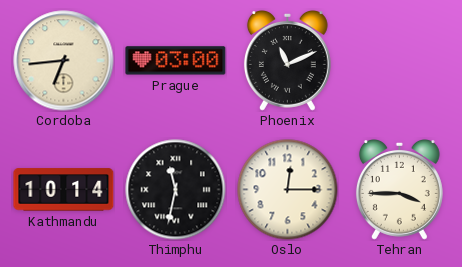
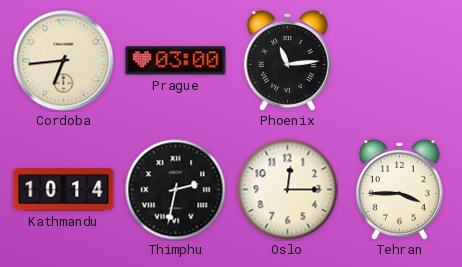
Phoenix: 11:11 -> 11:14 (287, 61)
Thimphu: 11:32 -> 2:32 (176, 190)
